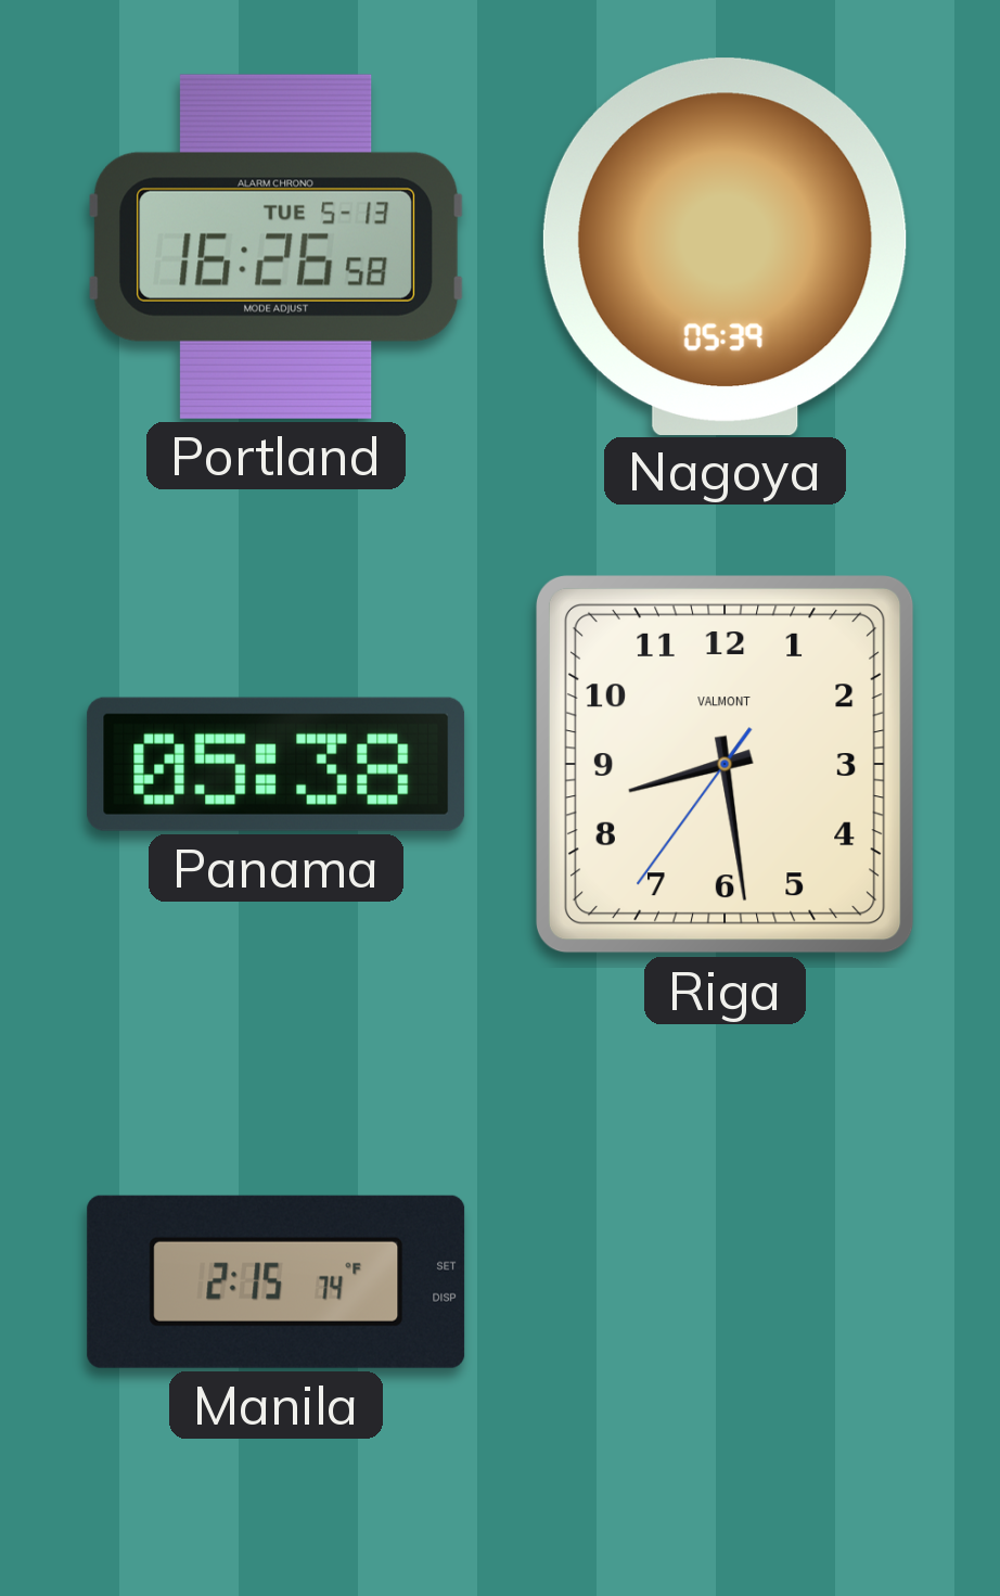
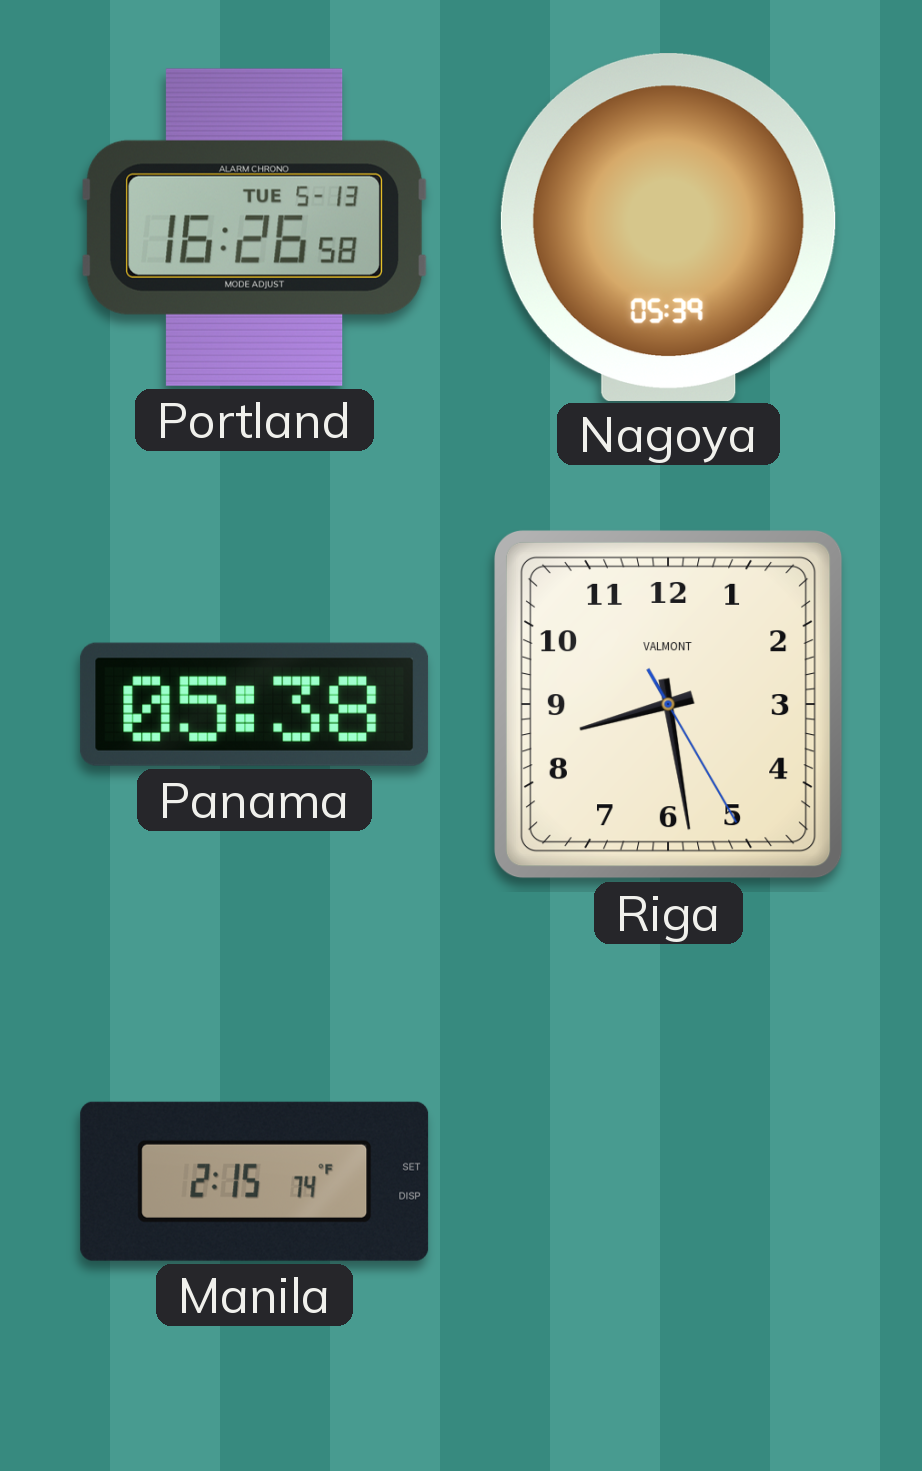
Riga: 8:28:36 -> 8:28:25 (668, 704)
